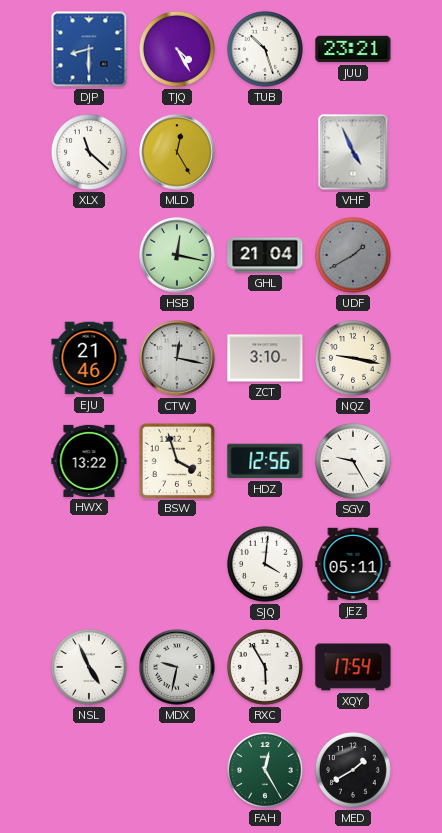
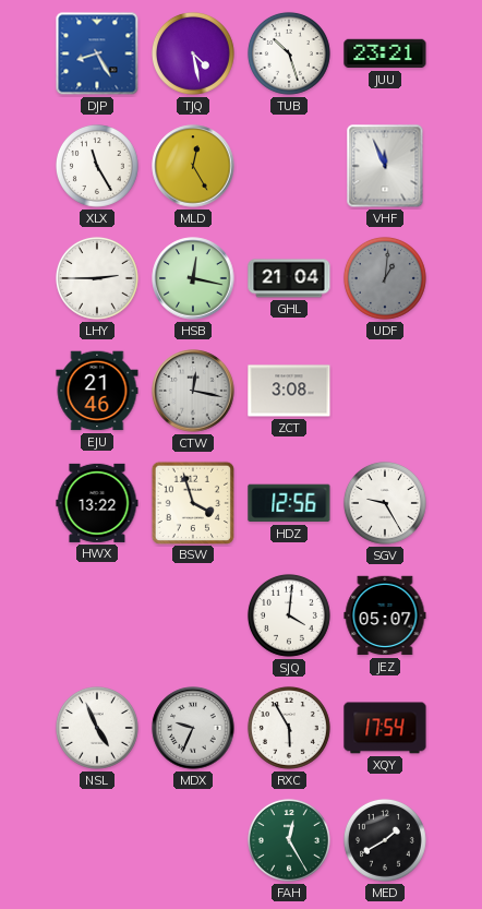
DJP: 8:30 -> 8:25 (97, 53)
TJQ: 4:25 -> 4:28 (193, 53)
XLX: 11:22 -> 11:25 (97, 166)
VHF: 4:56 -> 11:56 (385, 166)
LHY: none -> 2:45 (97, 278)
UDF: 1:40 -> 1:01 (385, 278)
ZCT: 3:10 -> 3:08 (289, 391)
NQZ: 9:17 -> none (353, 358)
JEZ: 05:11 -> 05:07 (385, 615)
MDX: 9:32 -> 9:34 (193, 728)
